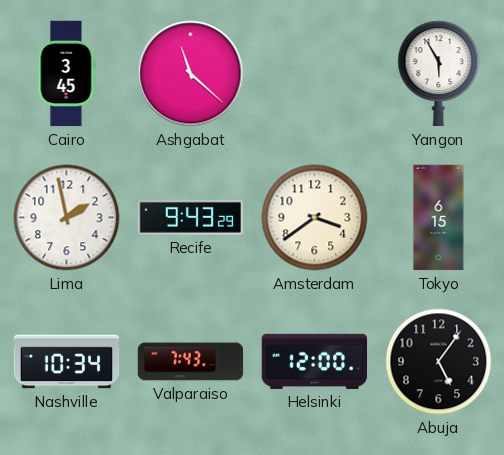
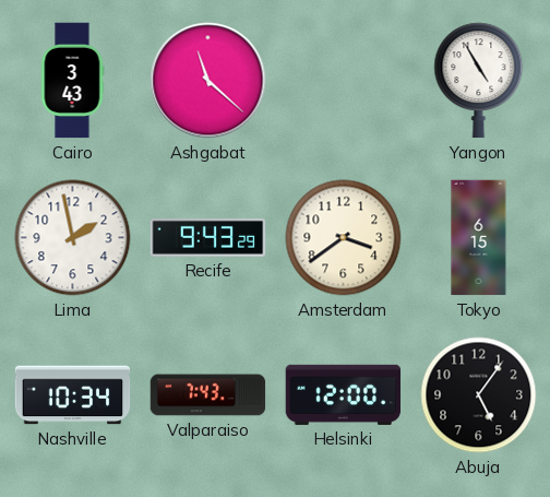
Cairo: 3:45 -> 3:43 (72, 81)
Yangon: 5:55 -> 4:55 (479, 81)
